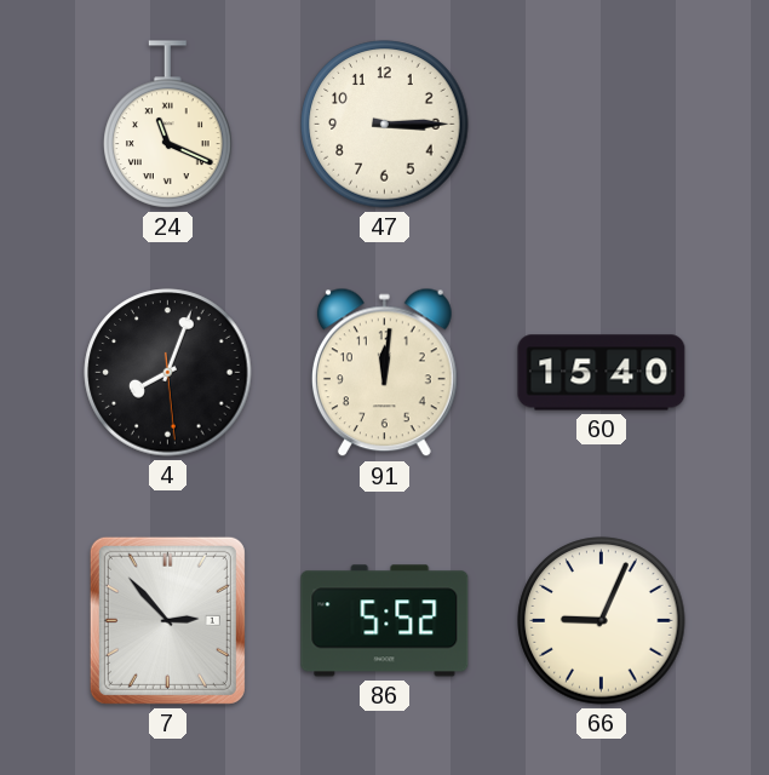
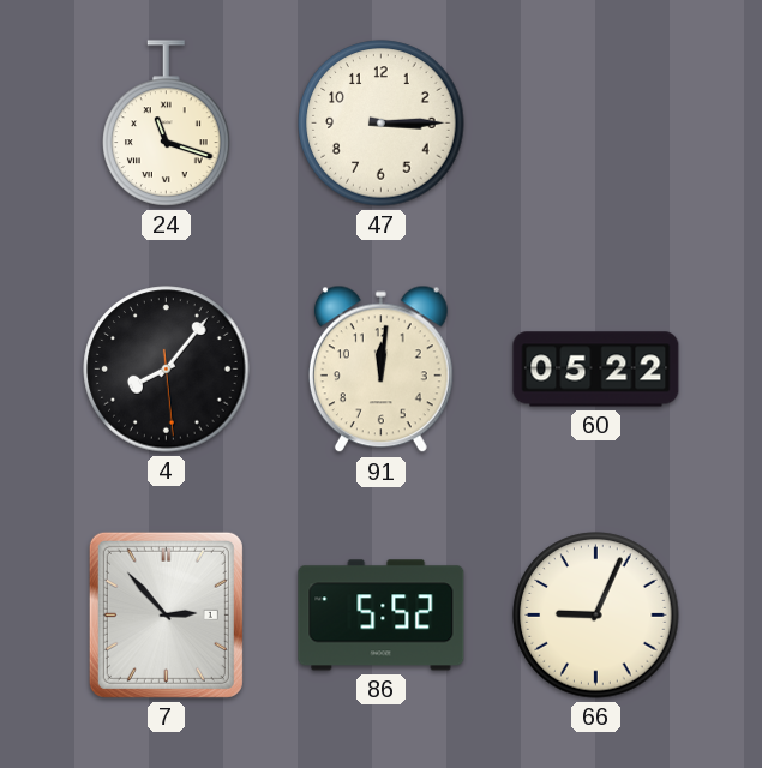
24: 11:19 -> 11:18 (167, 124)
4: 8:03 -> 8:06 (167, 370)
60: 15:40 -> 05:22 (596, 370)
